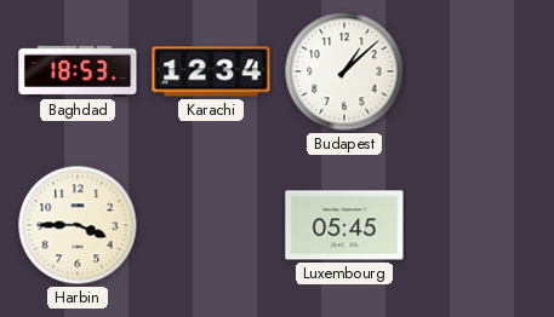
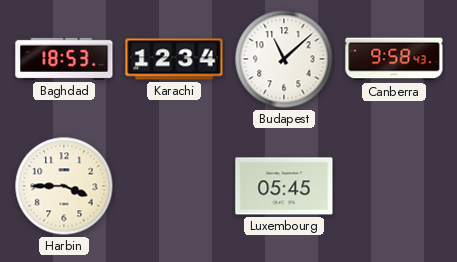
Budapest: 1:08 -> 11:08 (284, 59)
Canberra: none -> 9:58 (394, 59)
